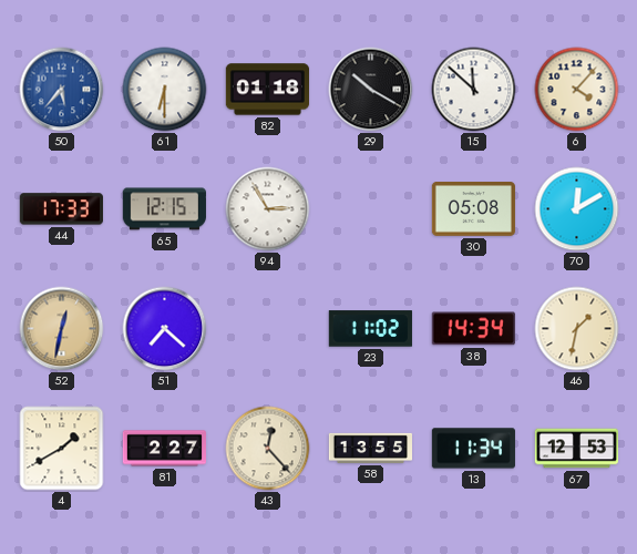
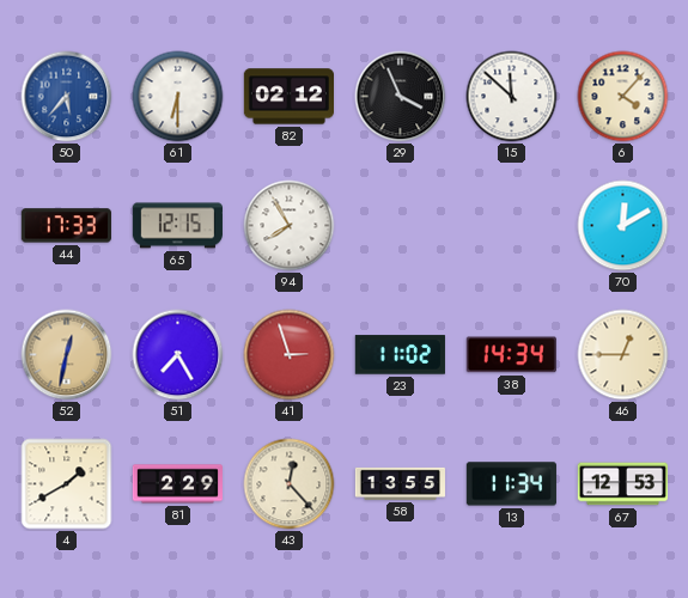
82: 01:18 -> 02:12 (288, 97)
29: 10:20 -> 3:56 (401, 97)
94: 2:55 -> 7:55 (290, 226)
30: 05:08 -> none (473, 209)
51: 7:22 -> 7:25 (178, 355)
41: none -> 2:57 (290, 355)
46: 1:32 -> 12:45 (623, 355)
81: 2:27 -> 2:29 (177, 484)
